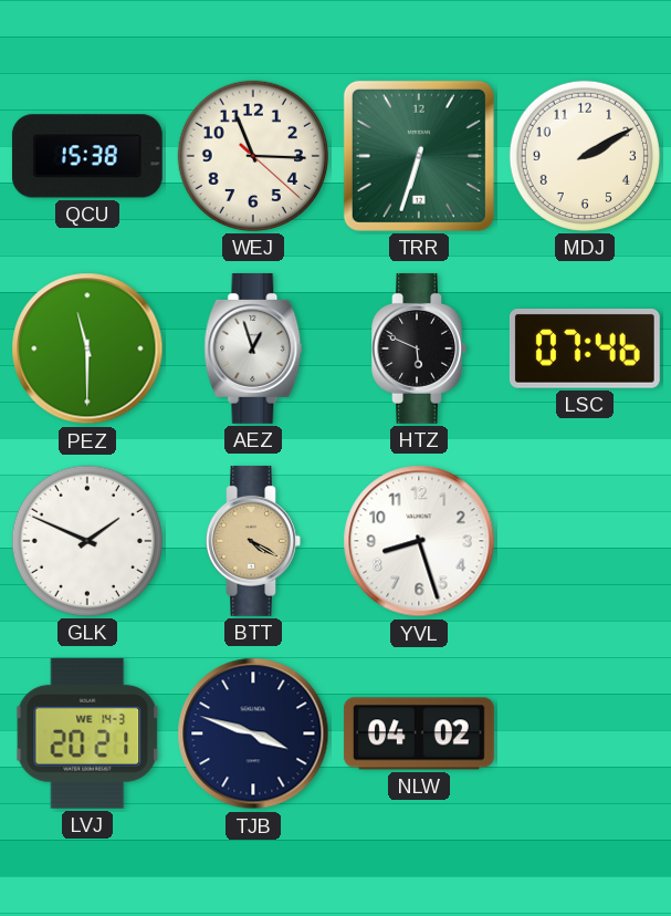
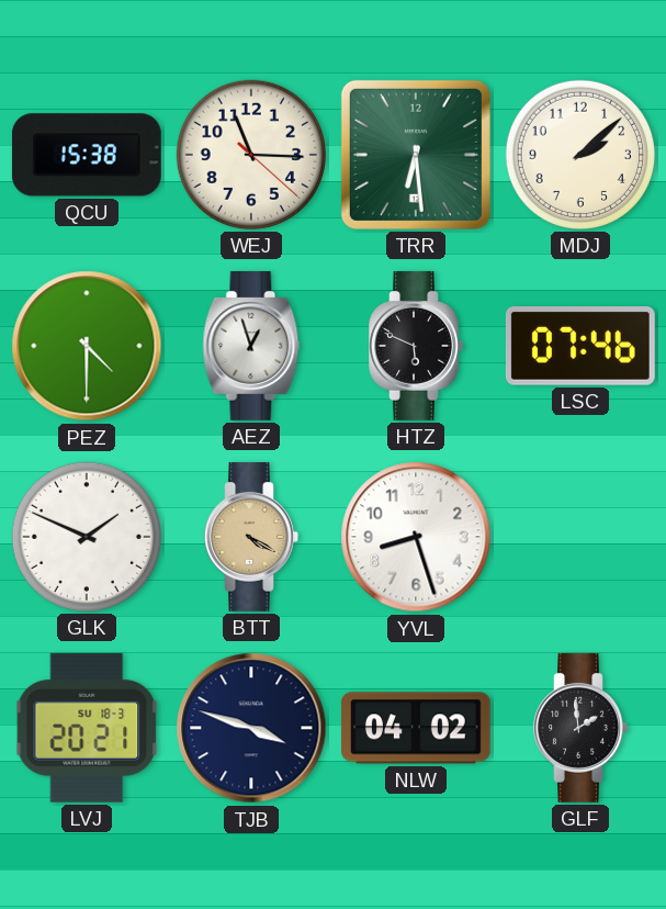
TRR: 6:33 -> 6:29 (416, 155)
MDJ: 2:10 -> 2:08 (580, 155)
PEZ: 11:30 -> 4:30 (87, 346)
LVJ date: WE 14-3 -> SU 18-3 (87, 728)
GLF: none -> 1:59 (580, 728)
